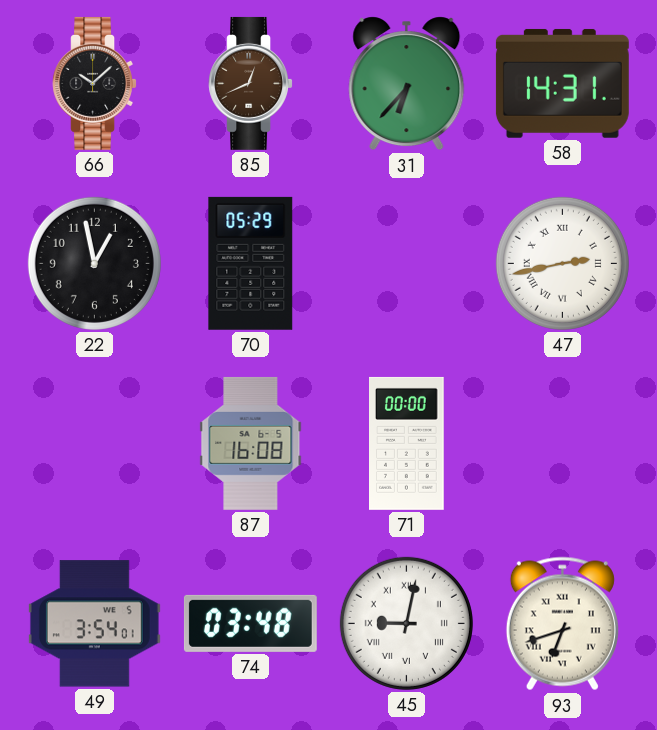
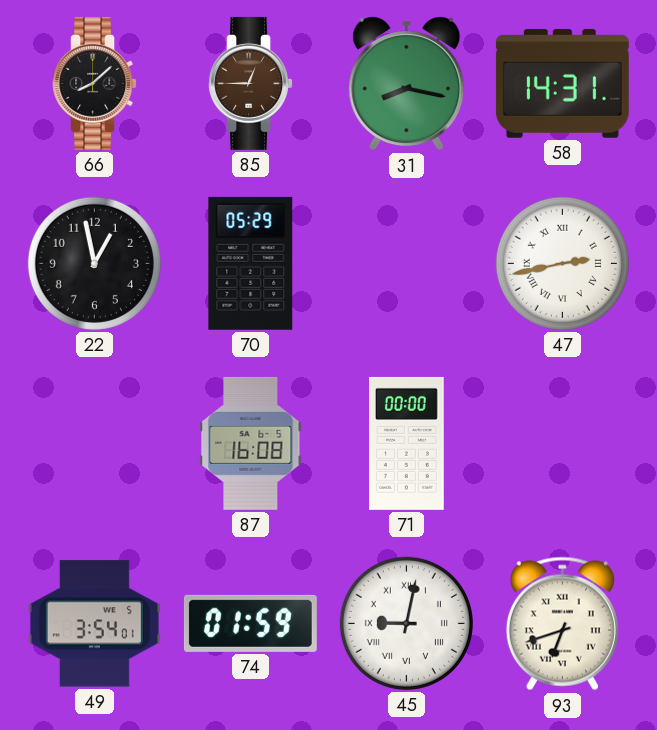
66: 10:08 -> 8:08 (94, 83)
85: 12:41 -> 12:45 (250, 83)
31: 6:37 -> 8:17 (407, 84)
74: 03:48 -> 01:59 (250, 623)
